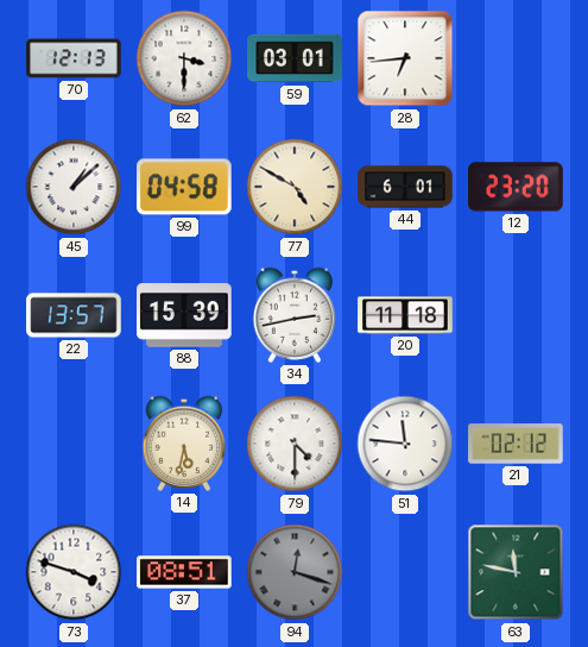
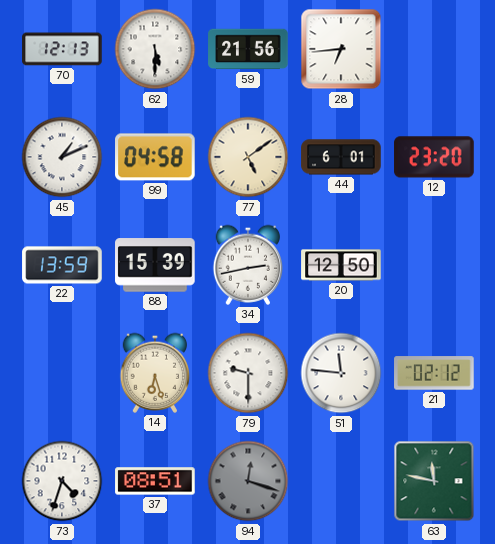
62: 3:30 -> 5:30 (155, 49)
59: 03:01 -> 21:56 (248, 49)
45: 1:08 -> 1:11 (62, 157)
77: 4:50 -> 5:09 (248, 157)
22: 13:57 -> 13:59 (62, 265)
20: 11:18 -> 12:50 (341, 265)
14: 5:32 -> 6:27 (155, 373)
79: 4:30 -> 9:30 (248, 373)
73: 3:48 -> 4:33 (62, 481)
